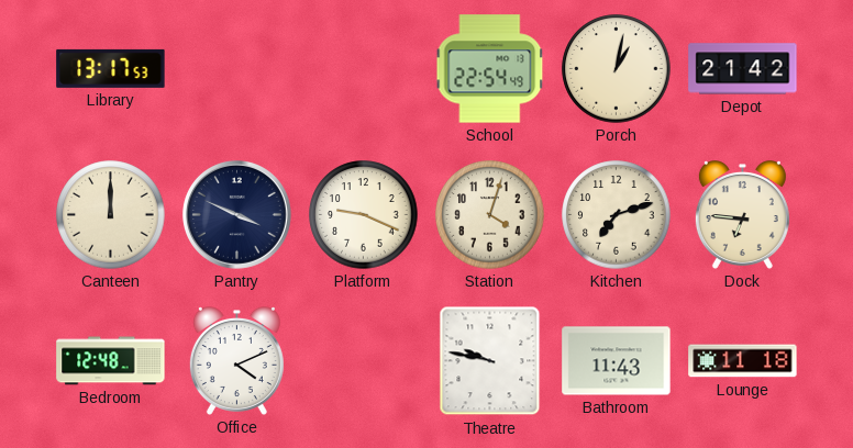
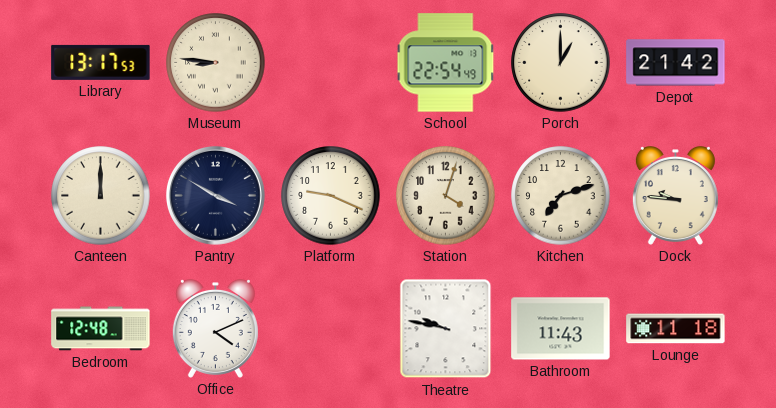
Museum: none -> 8:46 (216, 63)
Porch: 1:02 -> 1:00 (561, 63)
Pantry: 3:49 -> 3:50 (215, 195)
Dock: 6:46 -> 9:46 (675, 196)
